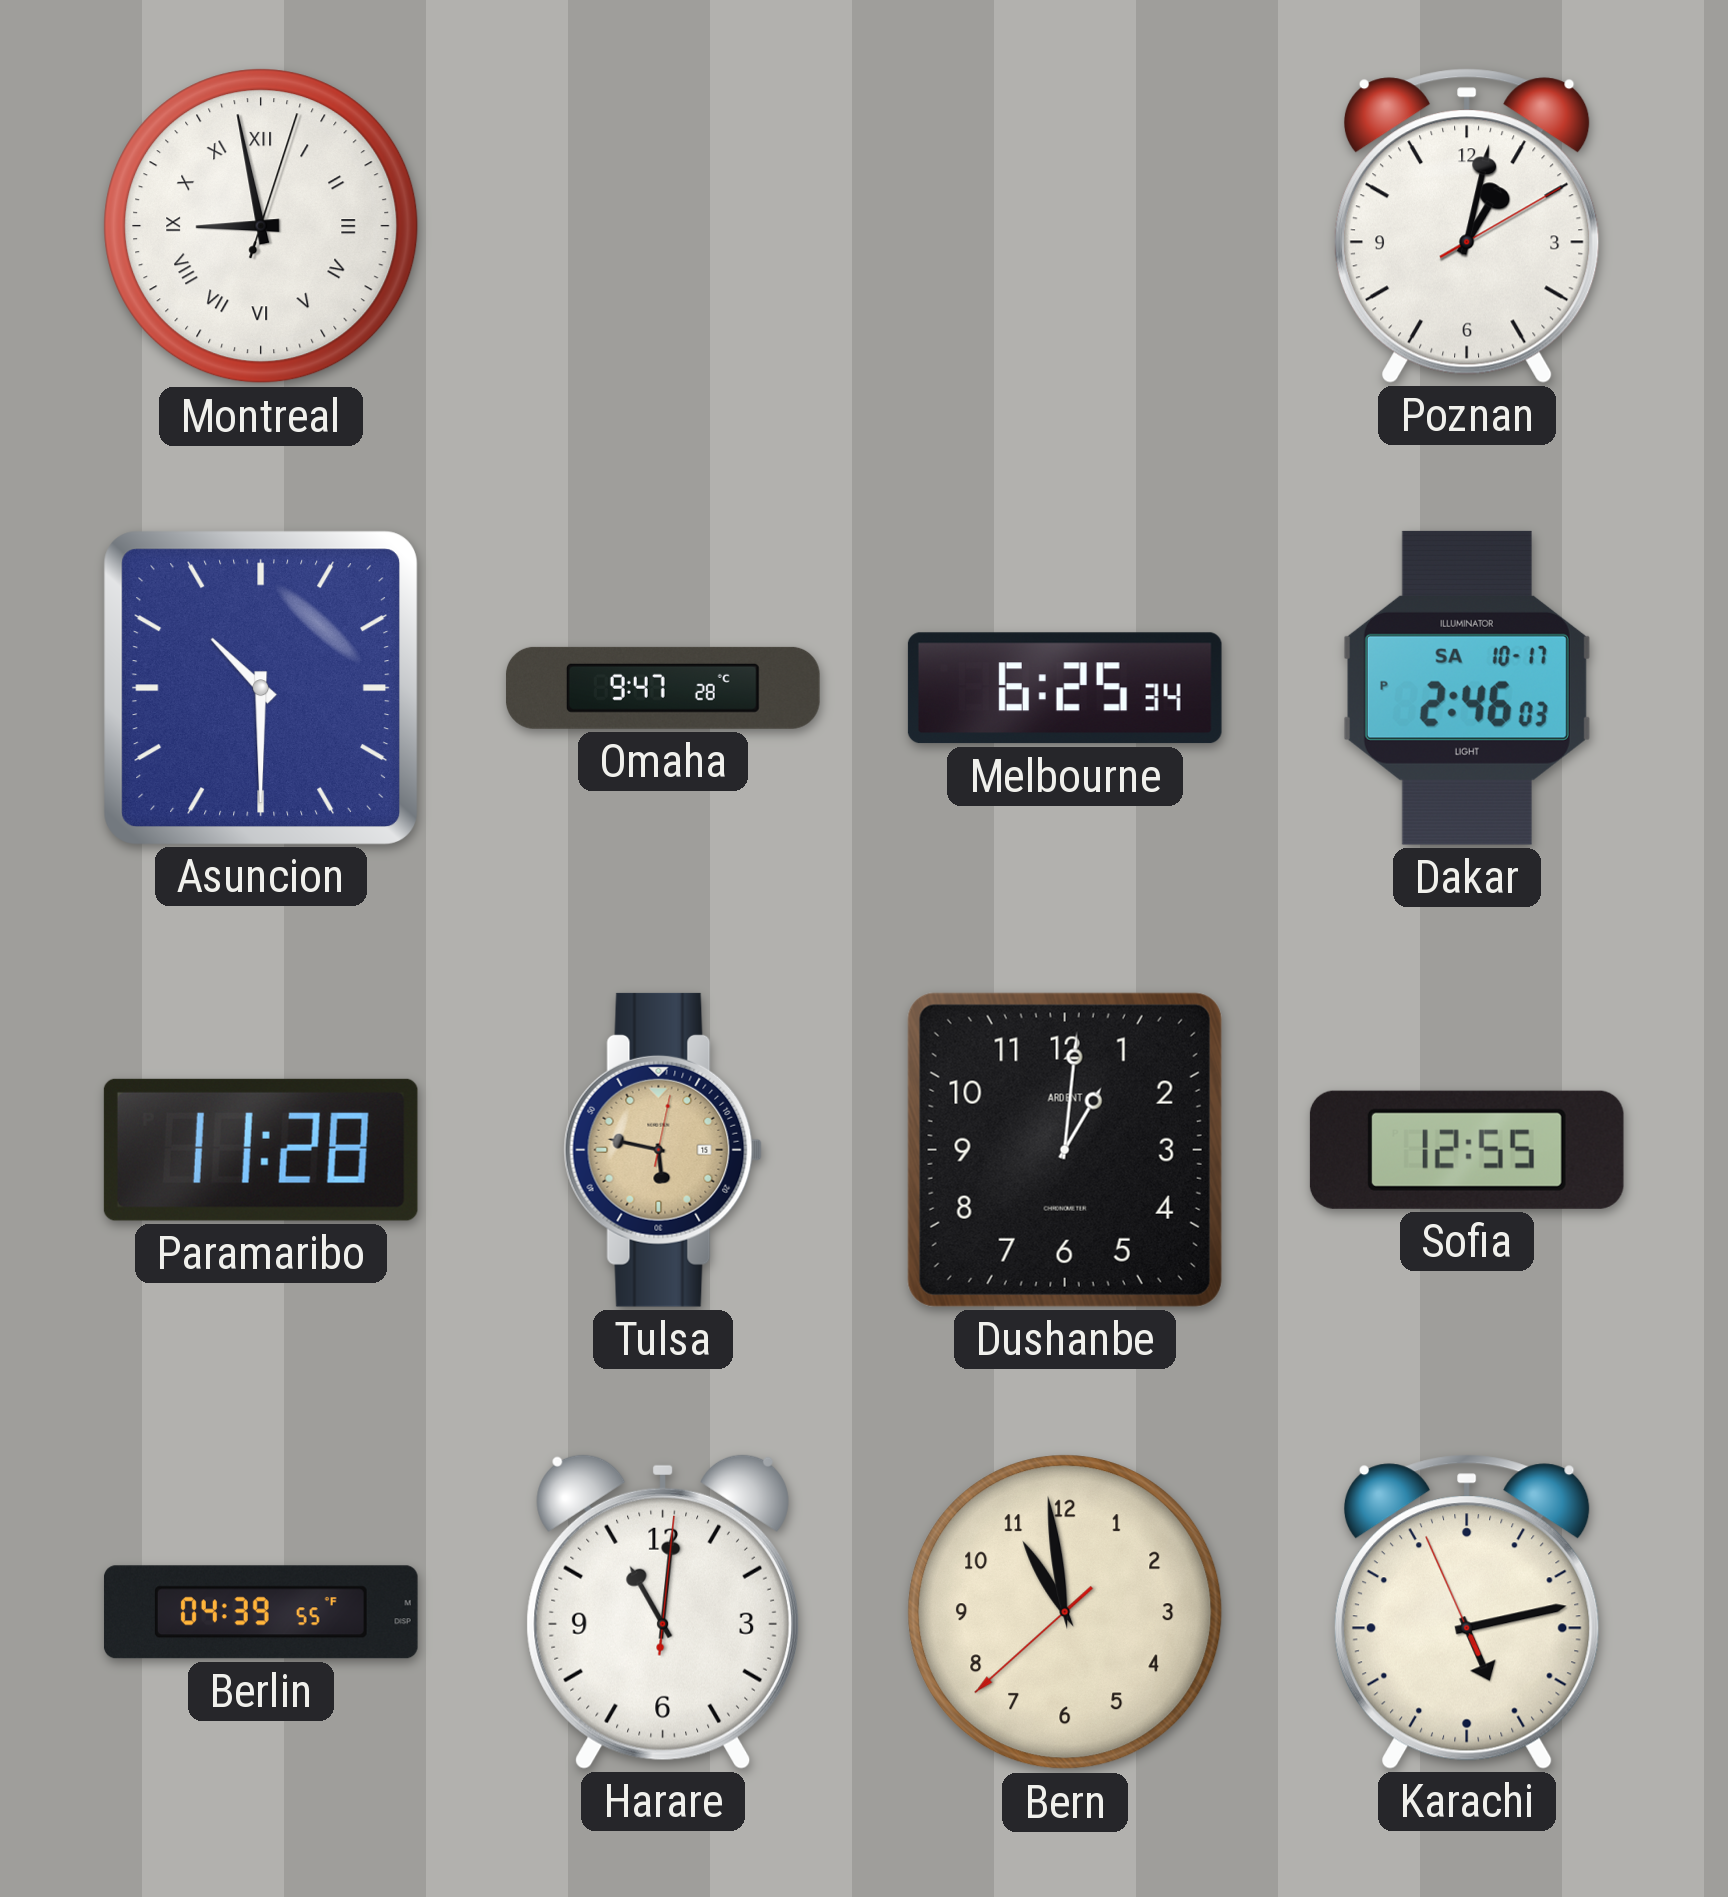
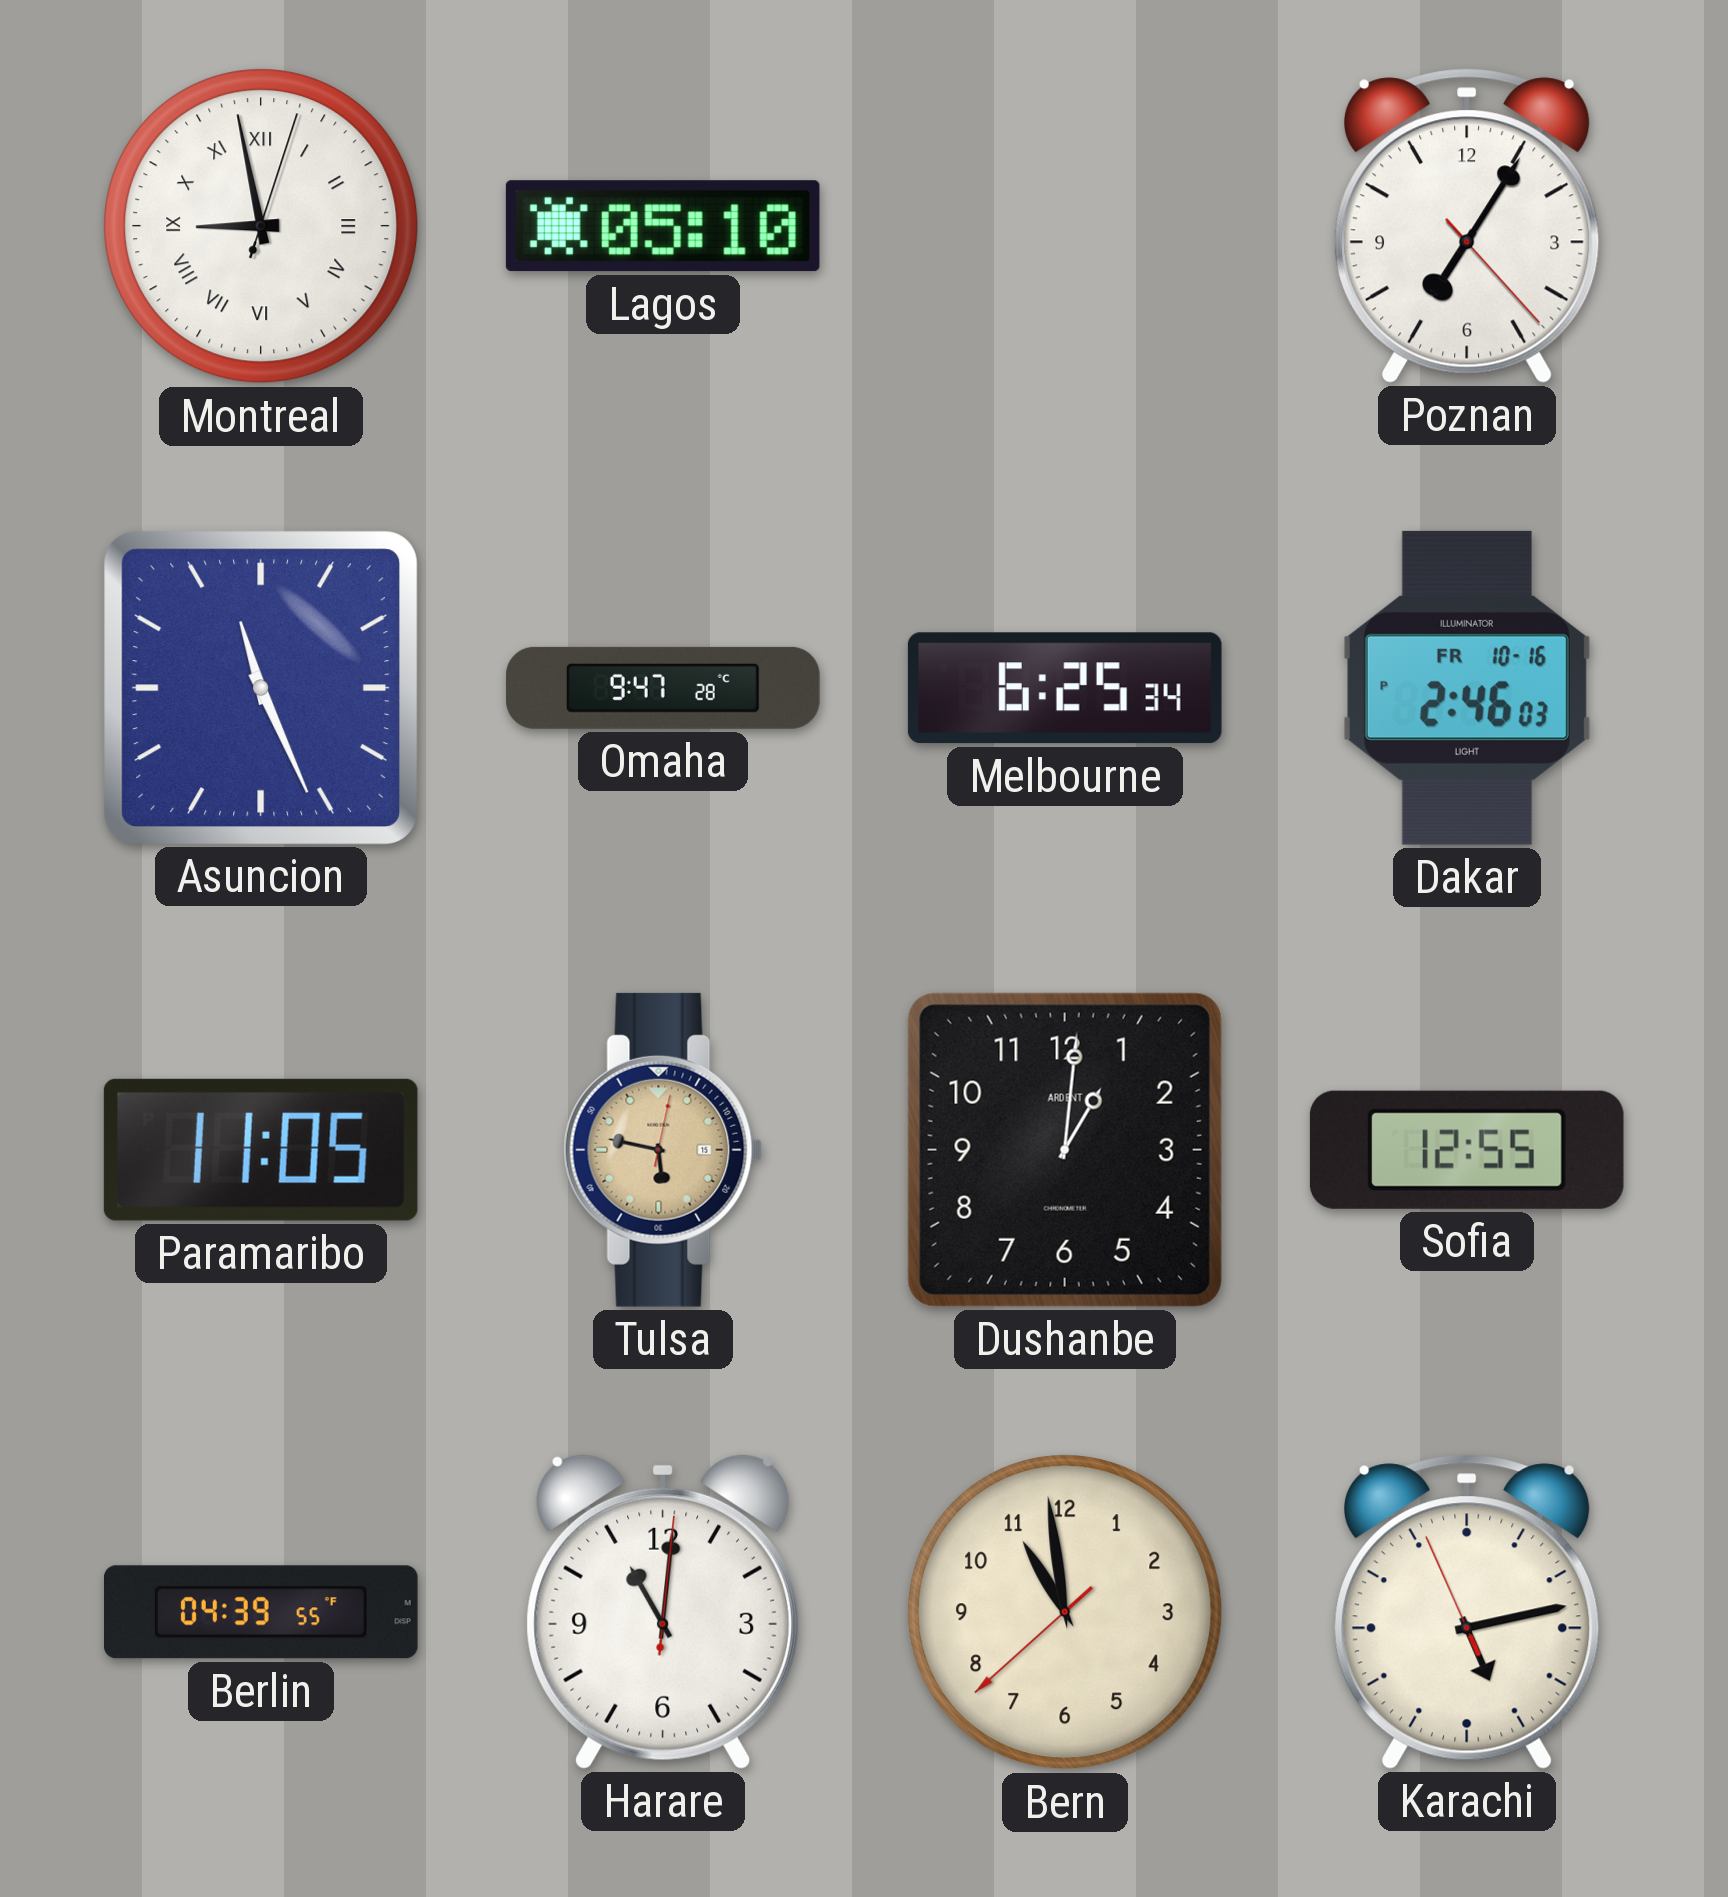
Lagos: none -> 05:10 (663, 226)
Poznan: 1:02 -> 7:05 (1467, 226)
Asuncion: 10:30 -> 11:26 (260, 687)
Dakar date: SA 10-17 -> FR 10-16 (1467, 688)
Paramaribo: 11:28 -> 11:05 (261, 1150)
